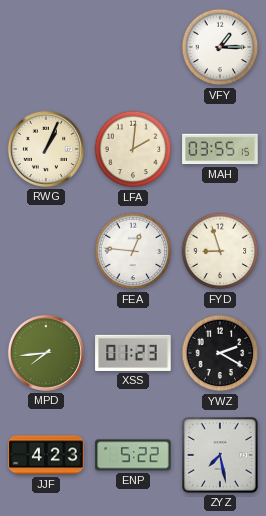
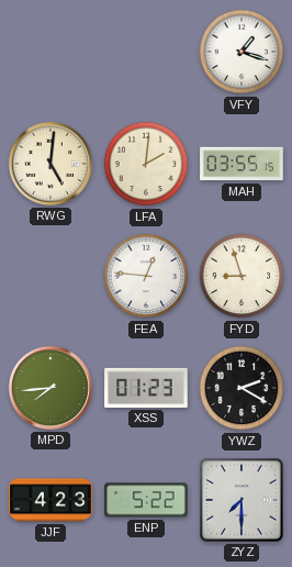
VFY: 1:15 -> 1:18 (242, 52)
RWG: 1:04 -> 5:01 (50, 164)
ZYZ: 7:28 -> 7:30 (242, 500)
